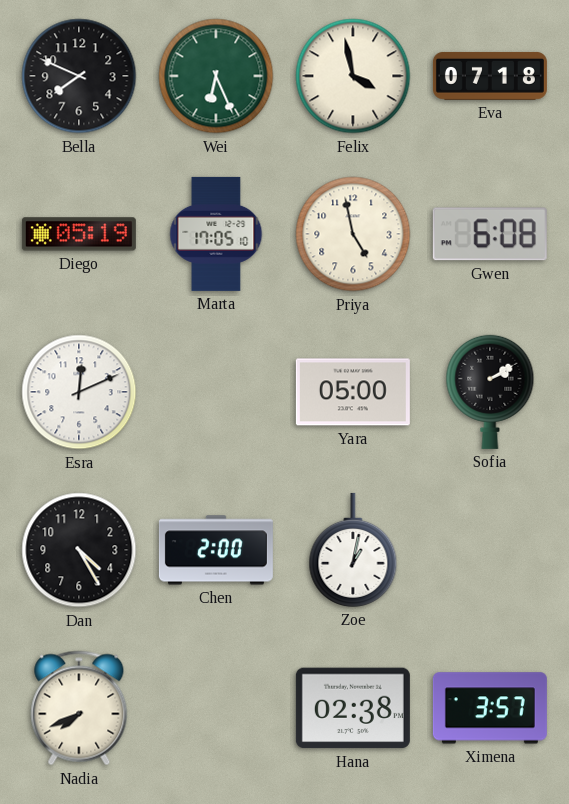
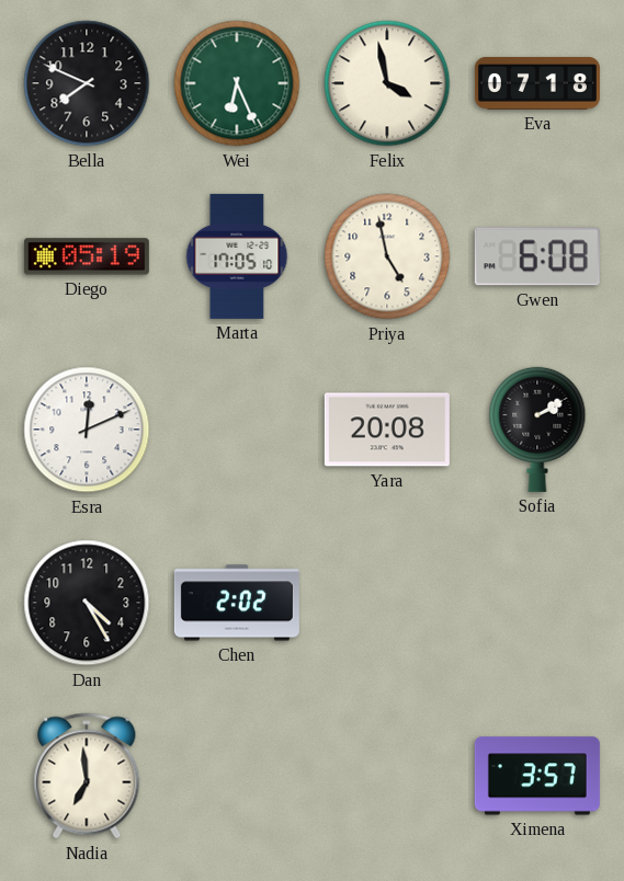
Yara: 05:00 -> 20:08 (387, 430)
Chen: 2:00 -> 2:02 (237, 603)
Zoe: 1:02 -> none (353, 550)
Nadia: 7:41 -> 6:59 (87, 776)
Hana: 02:38 -> none (353, 708)
